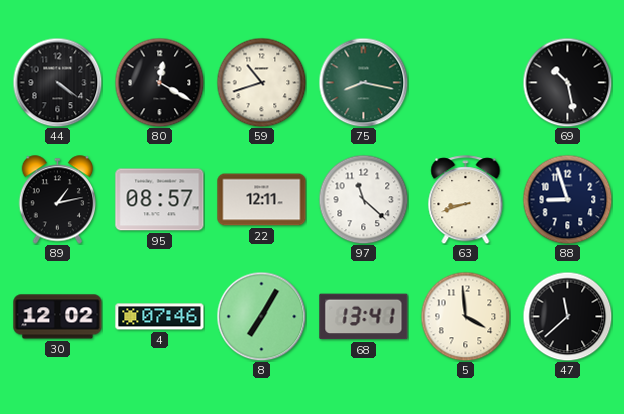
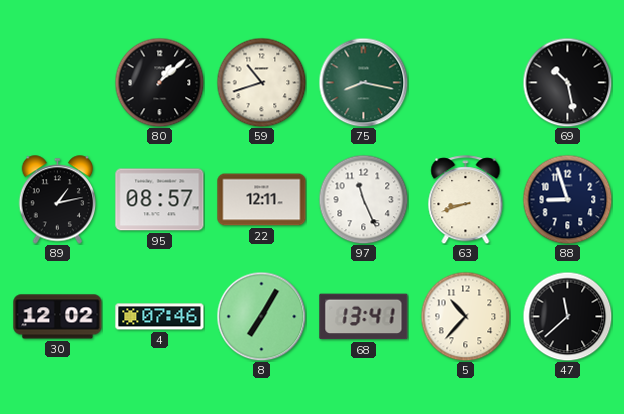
44: 4:21 -> none (57, 82)
80: 12:20 -> 1:08 (159, 82)
97: 11:22 -> 11:26 (363, 199)
5: 3:59 -> 10:37 (465, 316)
